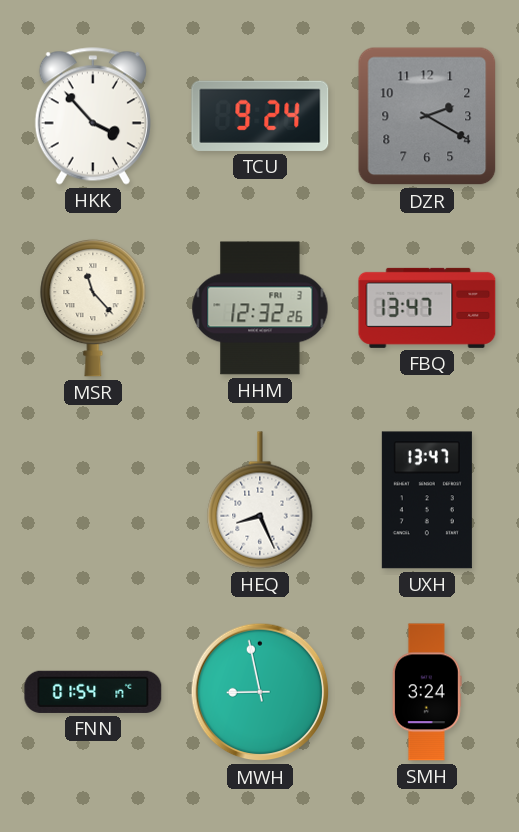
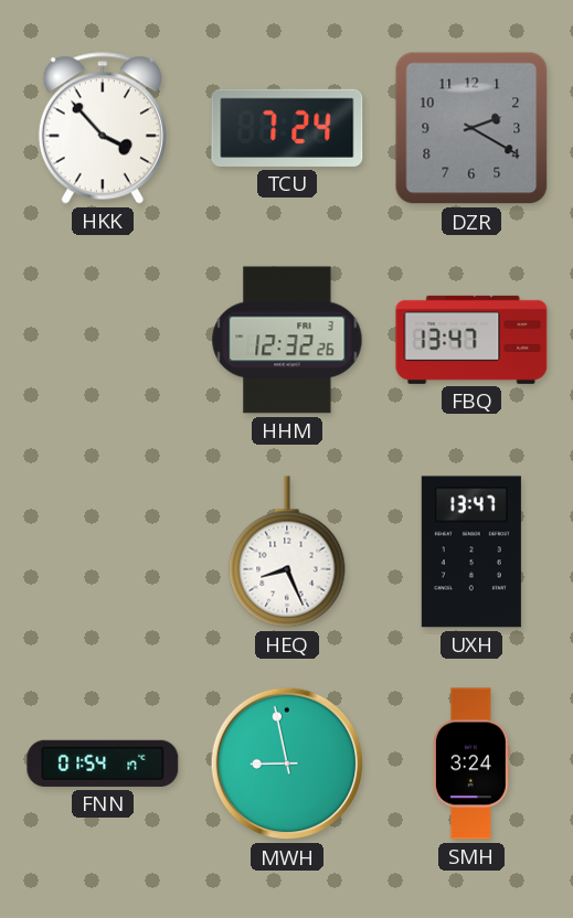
TCU: 9:24 -> 7:24 (287, 128)
MSR: 11:23 -> none (93, 308)
